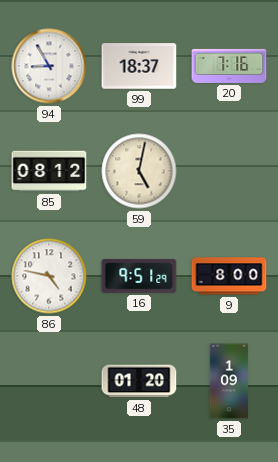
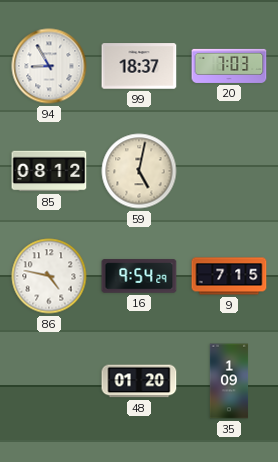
20: 7:16 -> 7:03 (229, 66)
16: 9:51 -> 9:54 (139, 276)
9: 8:00 -> 7:15 (229, 276)
